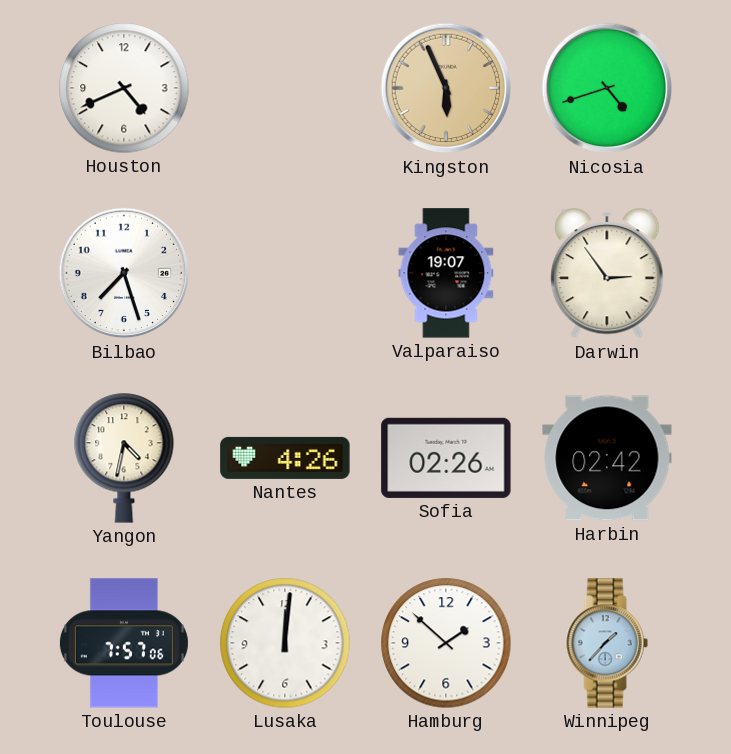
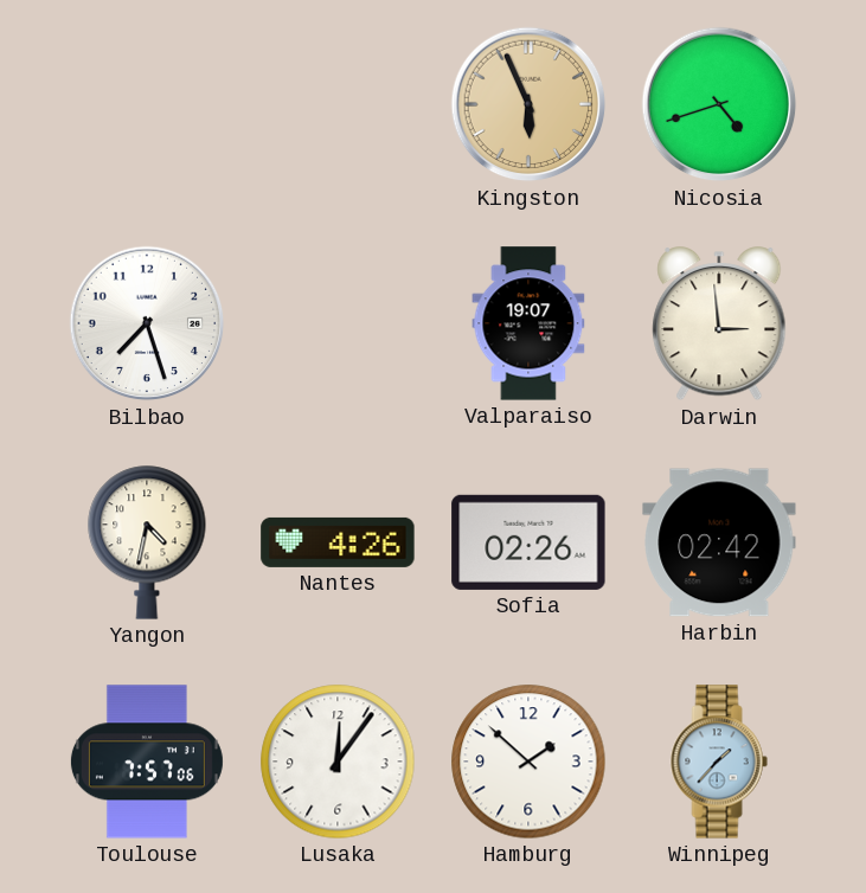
Houston: 4:41 -> none (124, 88)
Darwin: 2:54 -> 2:59 (719, 325)
Lusaka: 12:01 -> 12:06 (338, 762)
